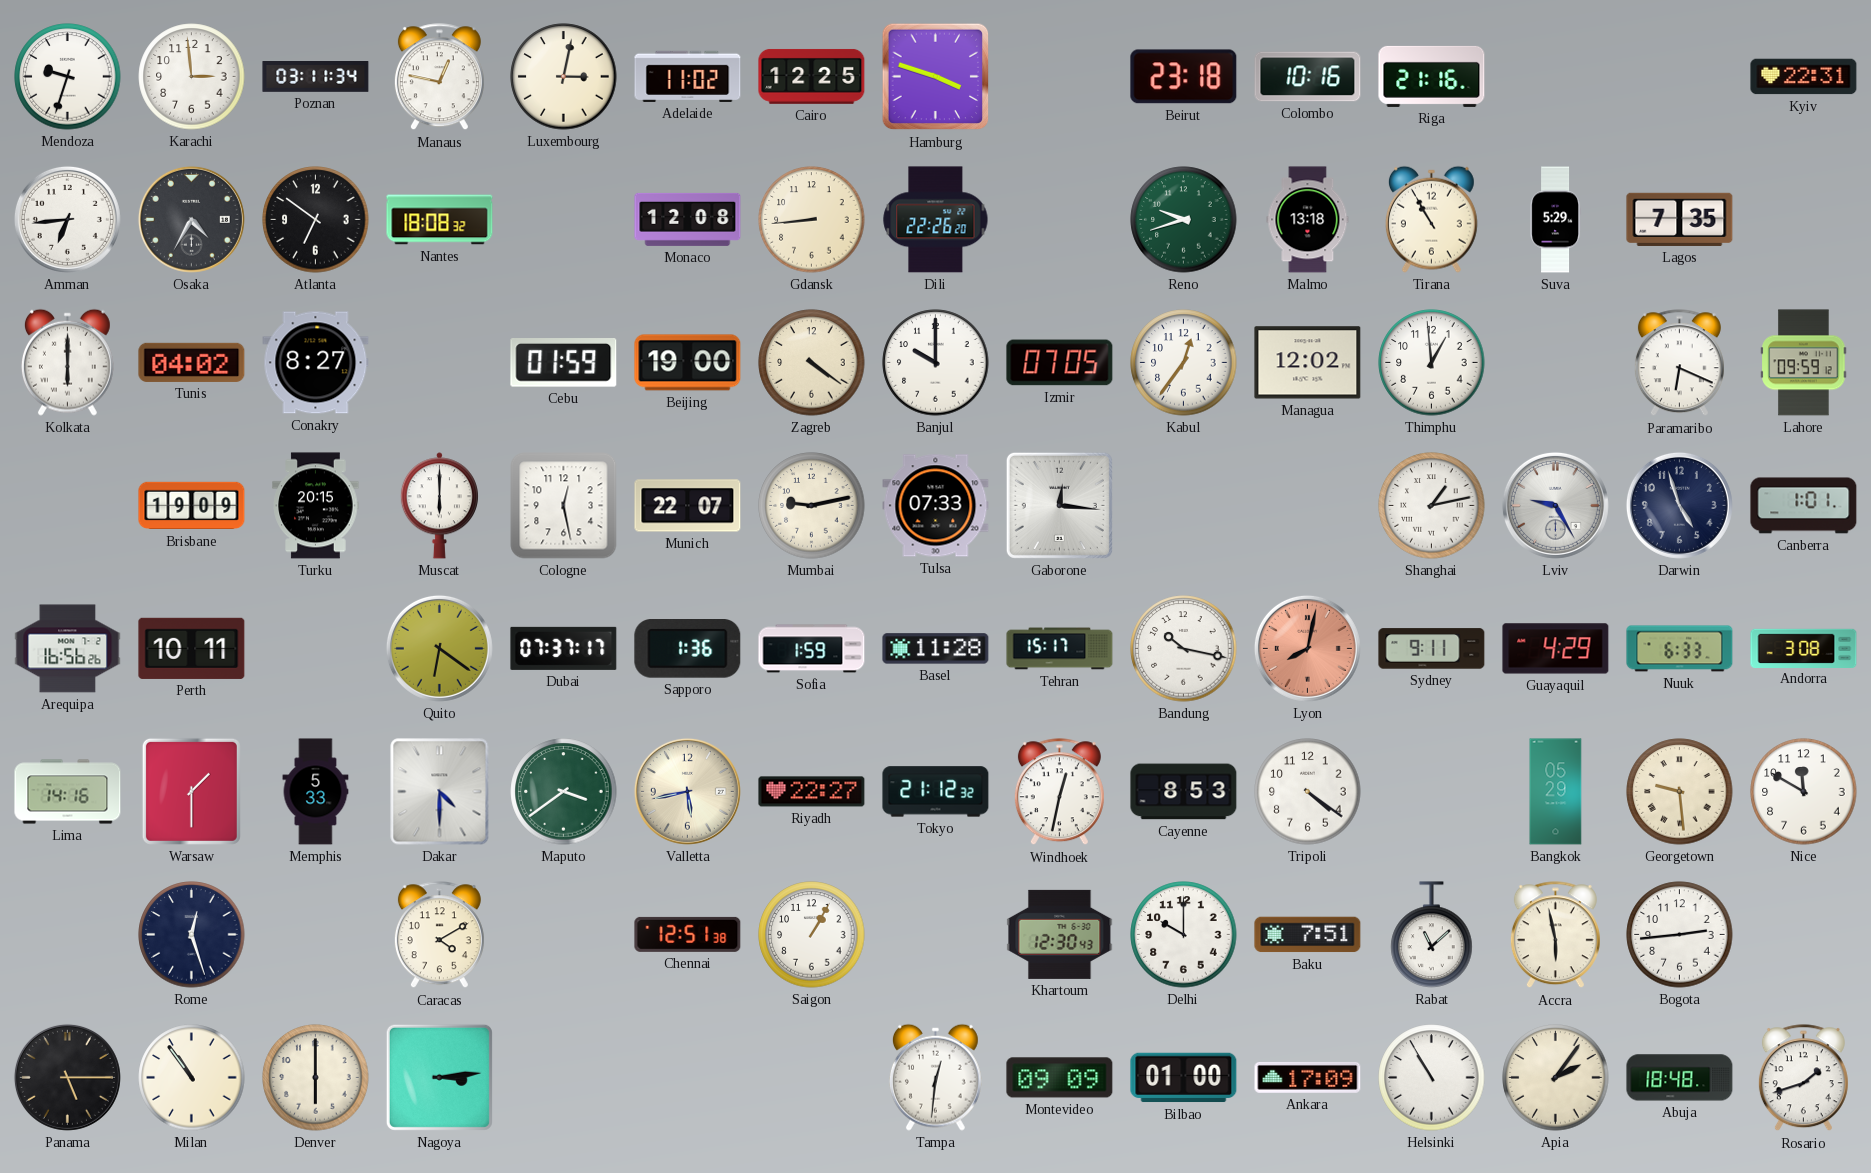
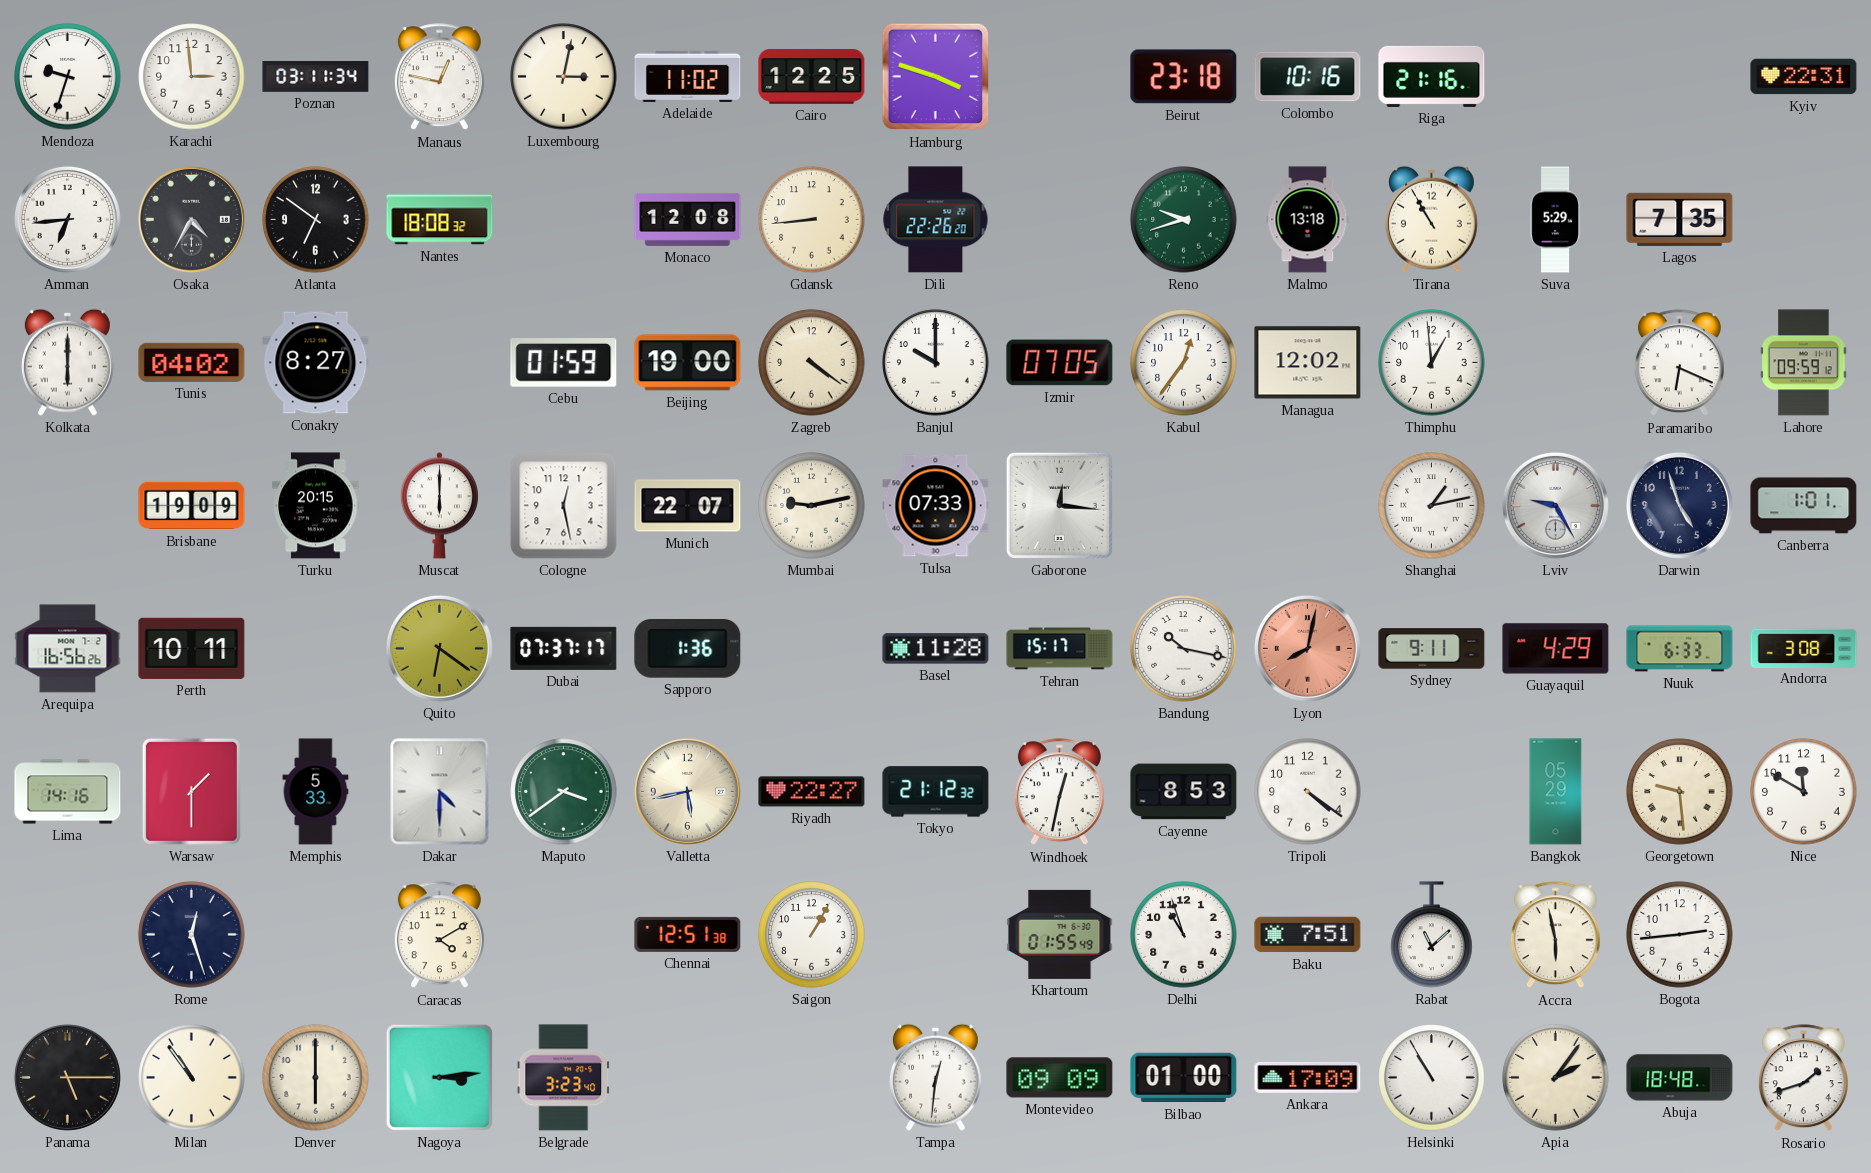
Sofia: 1:59 -> none (812, 649)
Khartoum: 12:30 -> 01:55 (1060, 934)
Delhi: 10:00 -> 10:57 (1184, 935)
Belgrade: none -> 3:23 (564, 1078)
